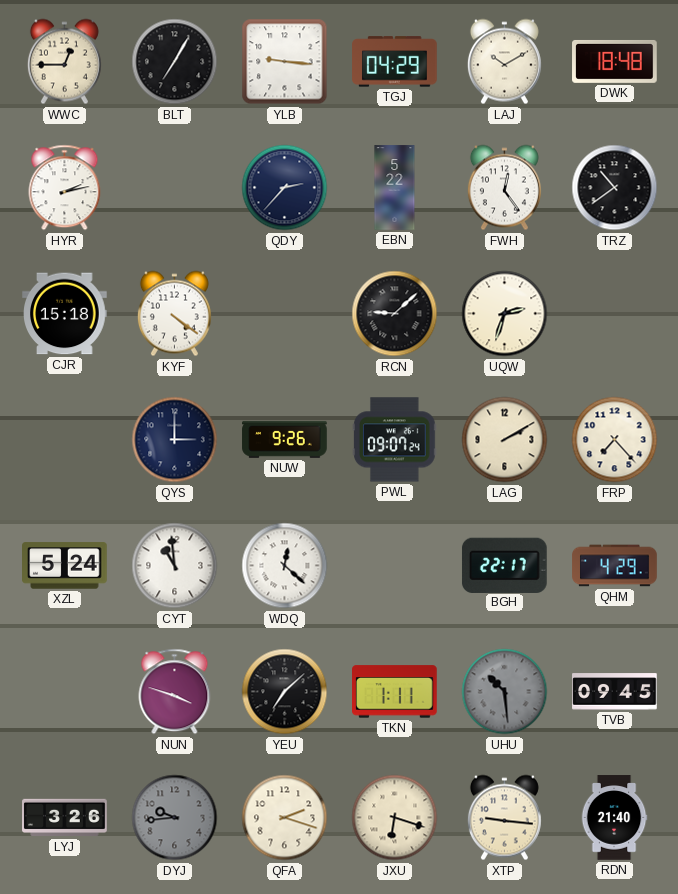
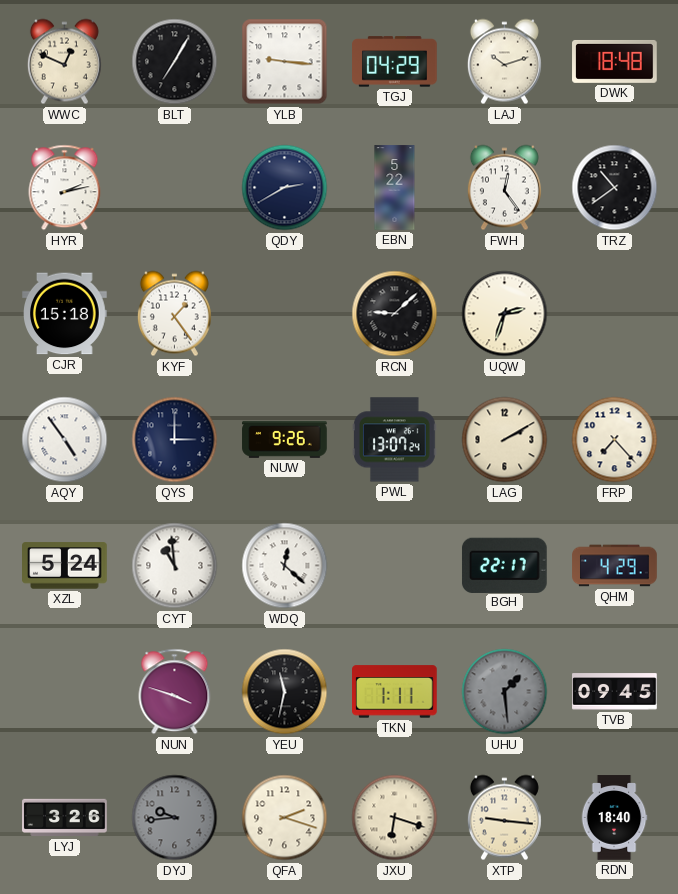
WWC: 12:45 -> 12:49 (64, 62)
LAJ: 10:10 -> 10:12 (504, 62)
QDY: 2:37 -> 2:40 (285, 188)
KYF: 4:21 -> 1:24 (174, 314)
AQY: none -> 4:54 (65, 440)
PWL: 09:07 -> 13:07 (395, 440)
YEU: 7:08 -> 11:32 (285, 692)
UHU: 10:29 -> 1:29 (505, 692)
RDN: 21:40 -> 18:40 (614, 818)
